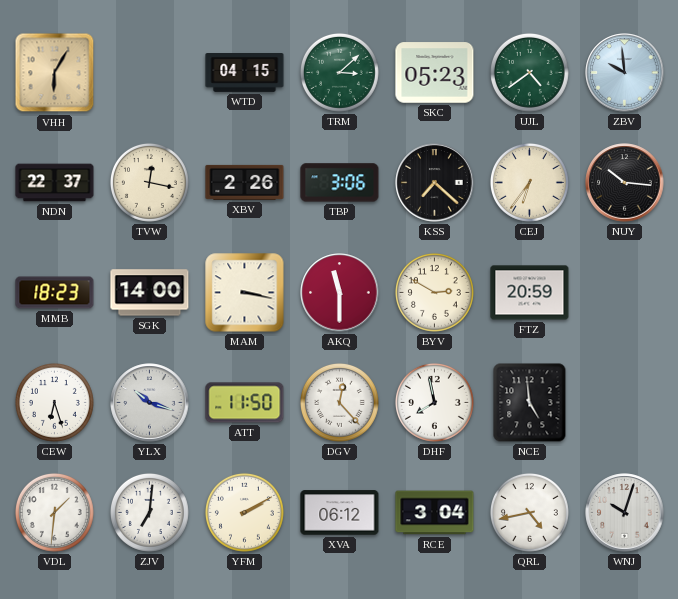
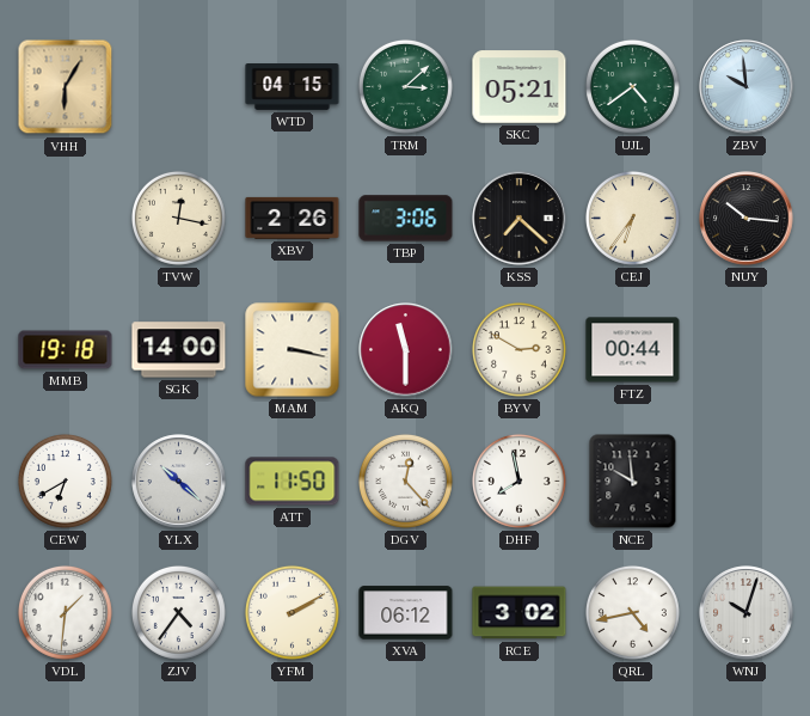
SKC: 05:23 -> 05:21 (520, 87)
NDN: 22:37 -> none (55, 183)
MMB: 18:23 -> 19:18 (66, 350)
FTZ: 20:59 -> 00:44 (633, 350)
CEW: 6:27 -> 6:40 (65, 481)
YLX: 10:18 -> 10:22 (179, 482)
NCE: 4:59 -> 9:59 (633, 482)
ZJV: 7:01 -> 4:36 (178, 612)
RCE: 3:04 -> 3:02 (520, 613)
